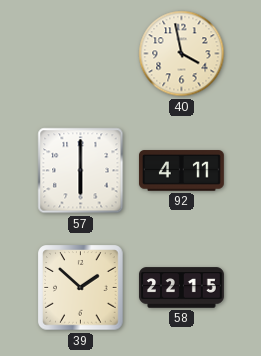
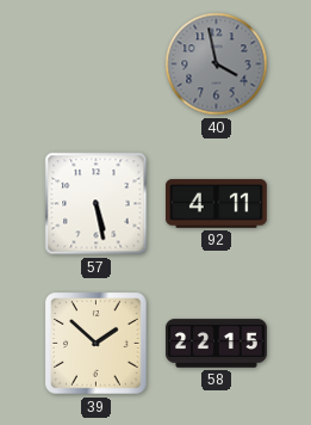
40 dial: cream -> grey (217, 64)
57: 6:00 -> 5:28 (97, 204)
